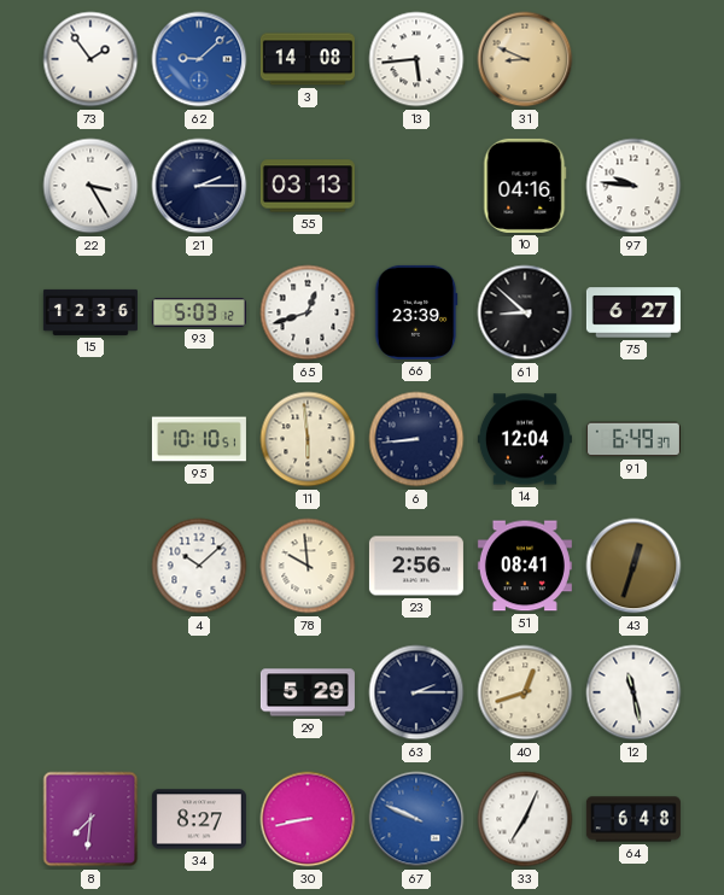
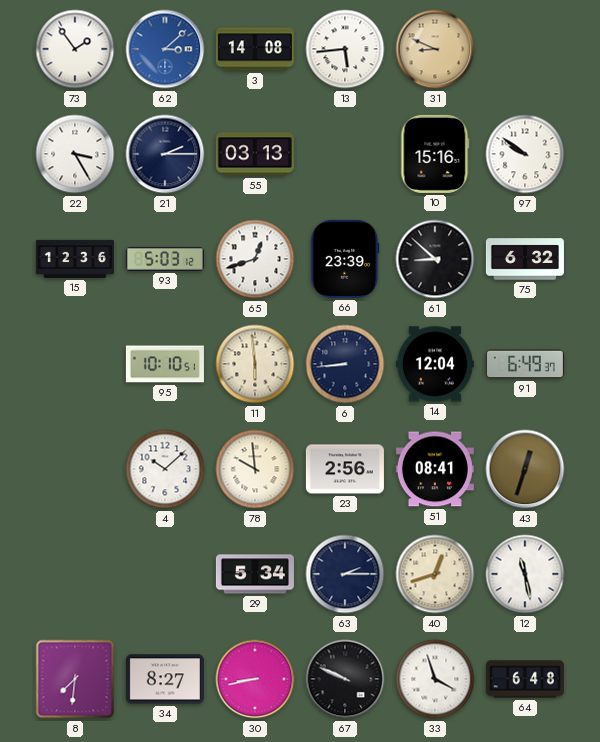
62: 9:08 -> 3:08 (165, 49)
10: 04:16 -> 15:16 (435, 154)
97: 9:46 -> 9:51 (525, 154)
75: 6:27 -> 6:32 (525, 259)
29: 5:29 -> 5:34 (255, 574)
67 dial: blue -> black (345, 679)
33: 7:04 -> 3:57 (435, 679)
